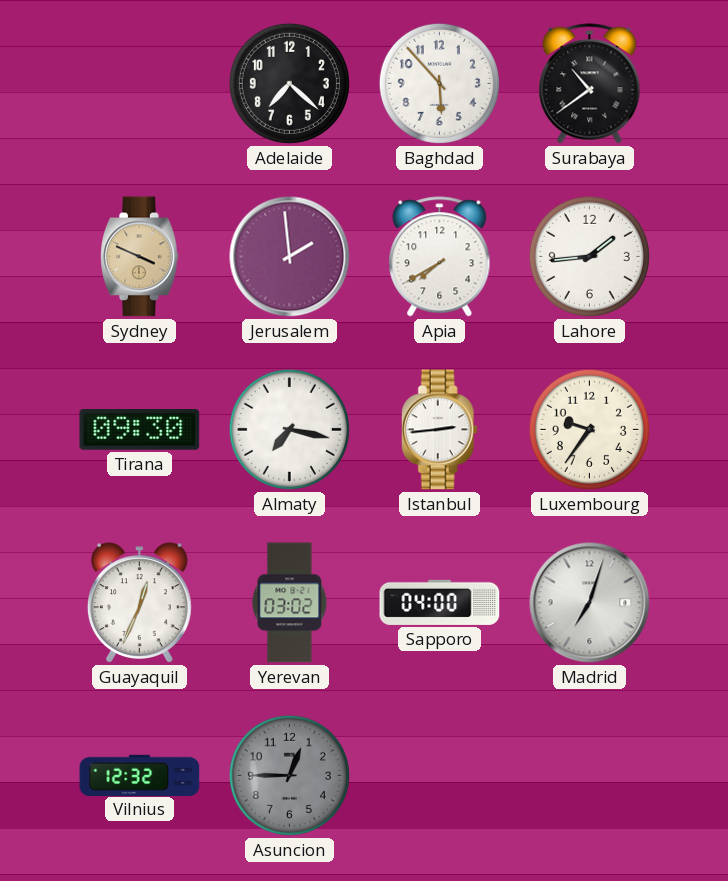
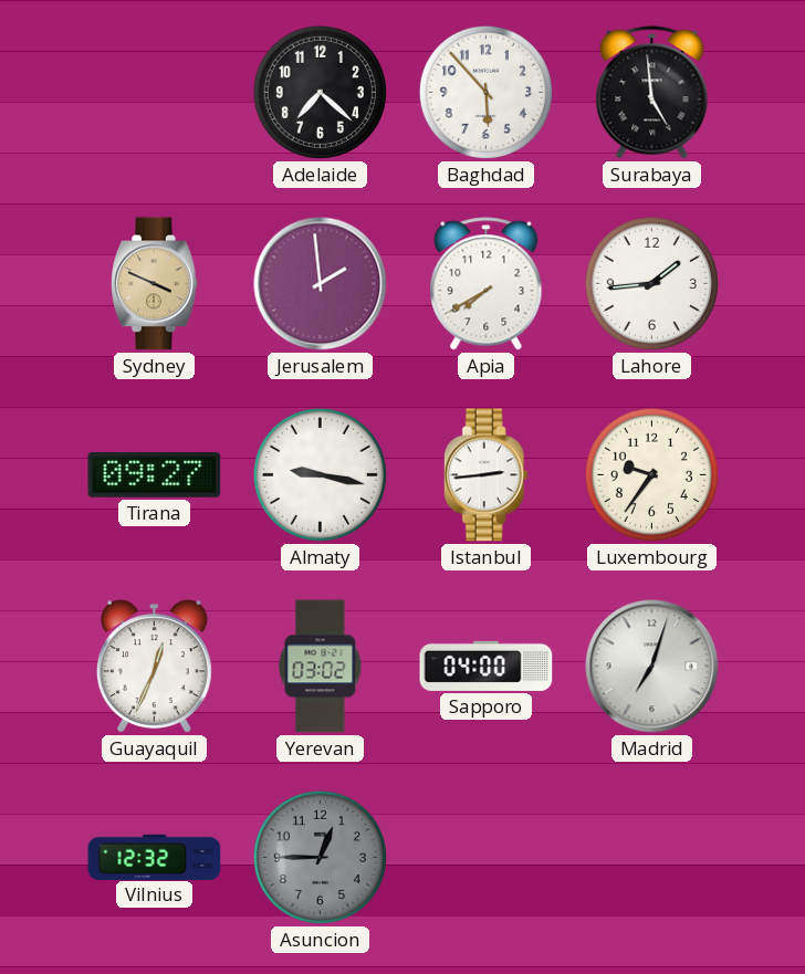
Surabaya: 10:39 -> 4:59 (652, 93)
Tirana: 09:30 -> 09:27 (155, 475)
Almaty: 7:17 -> 9:17 (320, 474)
